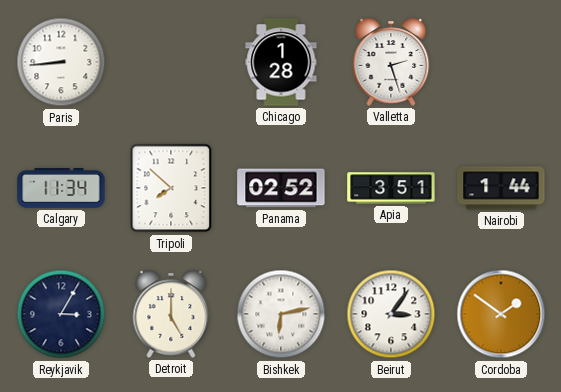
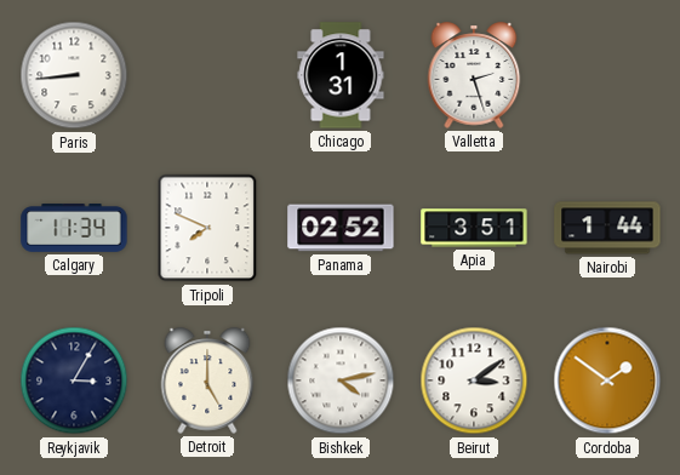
Chicago: 1:28 -> 1:31 (341, 75)
Tripoli: 7:52 -> 7:49 (207, 228)
Bishkek: 6:13 -> 4:13 (341, 380)
Beirut: 3:06 -> 3:09 (474, 380)
